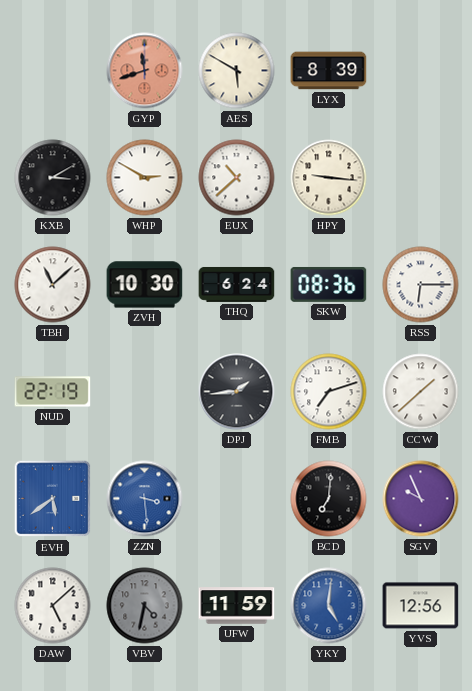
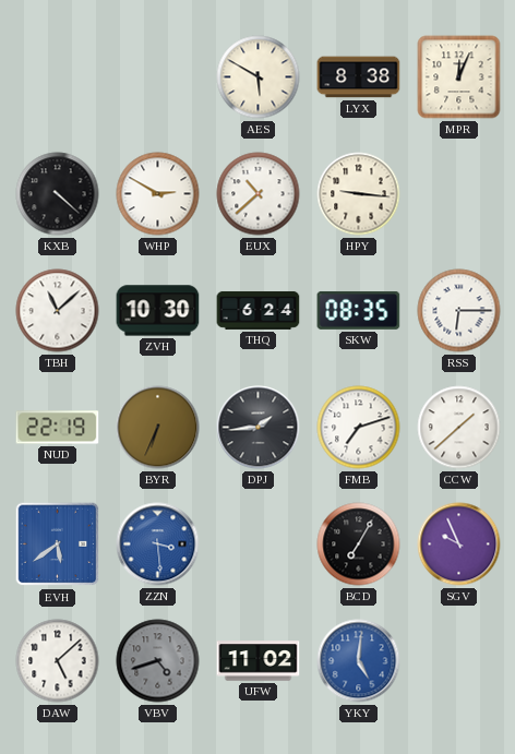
GYP: 11:42 -> none (145, 71)
LYX: 8:39 -> 8:38 (359, 77)
MPR: none -> 12:04 (459, 77)
KXB: 3:10 -> 4:22 (58, 194)
SKW: 08:36 -> 08:35 (359, 310)
BYR: none -> 6:34 (158, 428)
BCD: 7:01 -> 7:05 (359, 544)
VBV: 4:32 -> 4:42 (158, 661)
UFW: 11:59 -> 11:02 (259, 661)
YVS: 12:56 -> none (421, 606)
